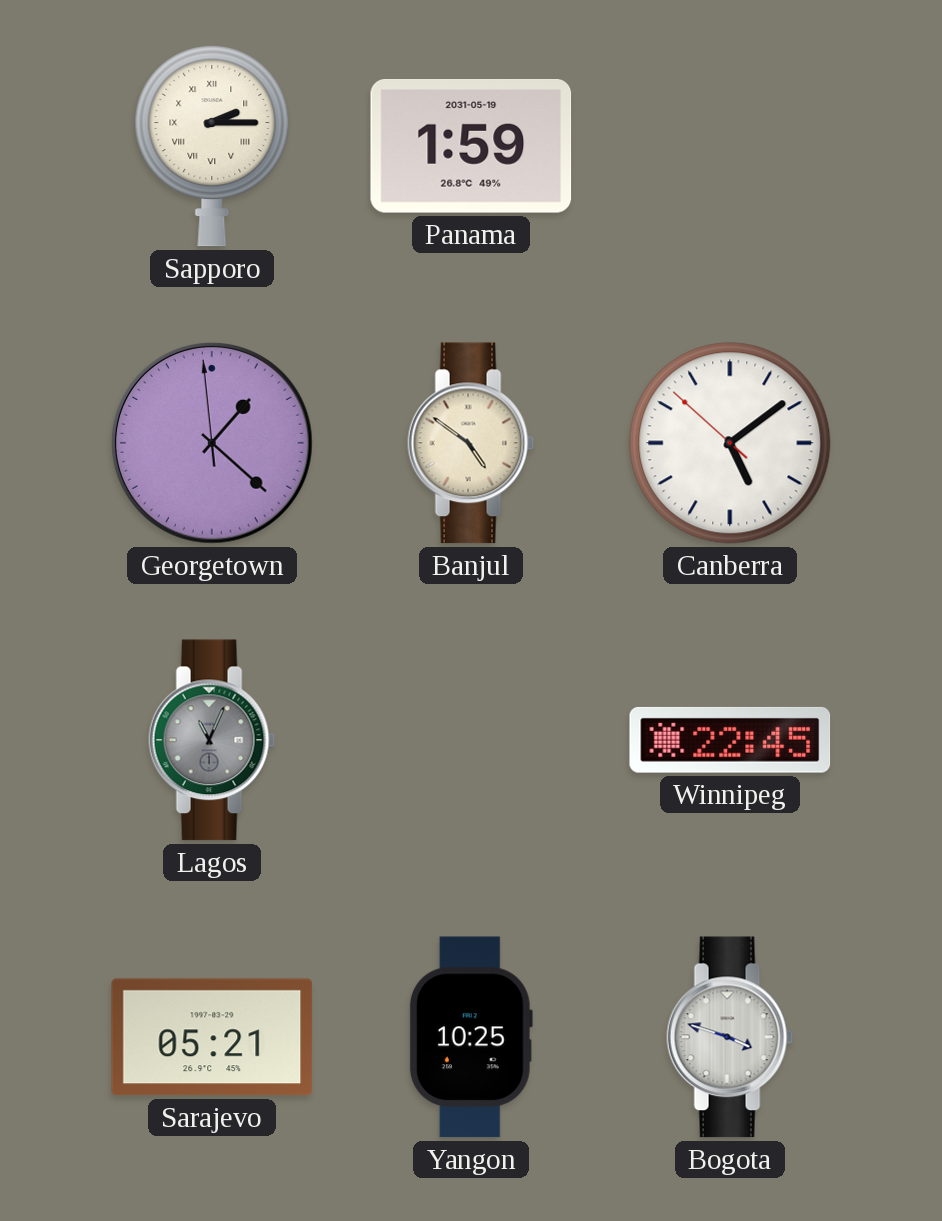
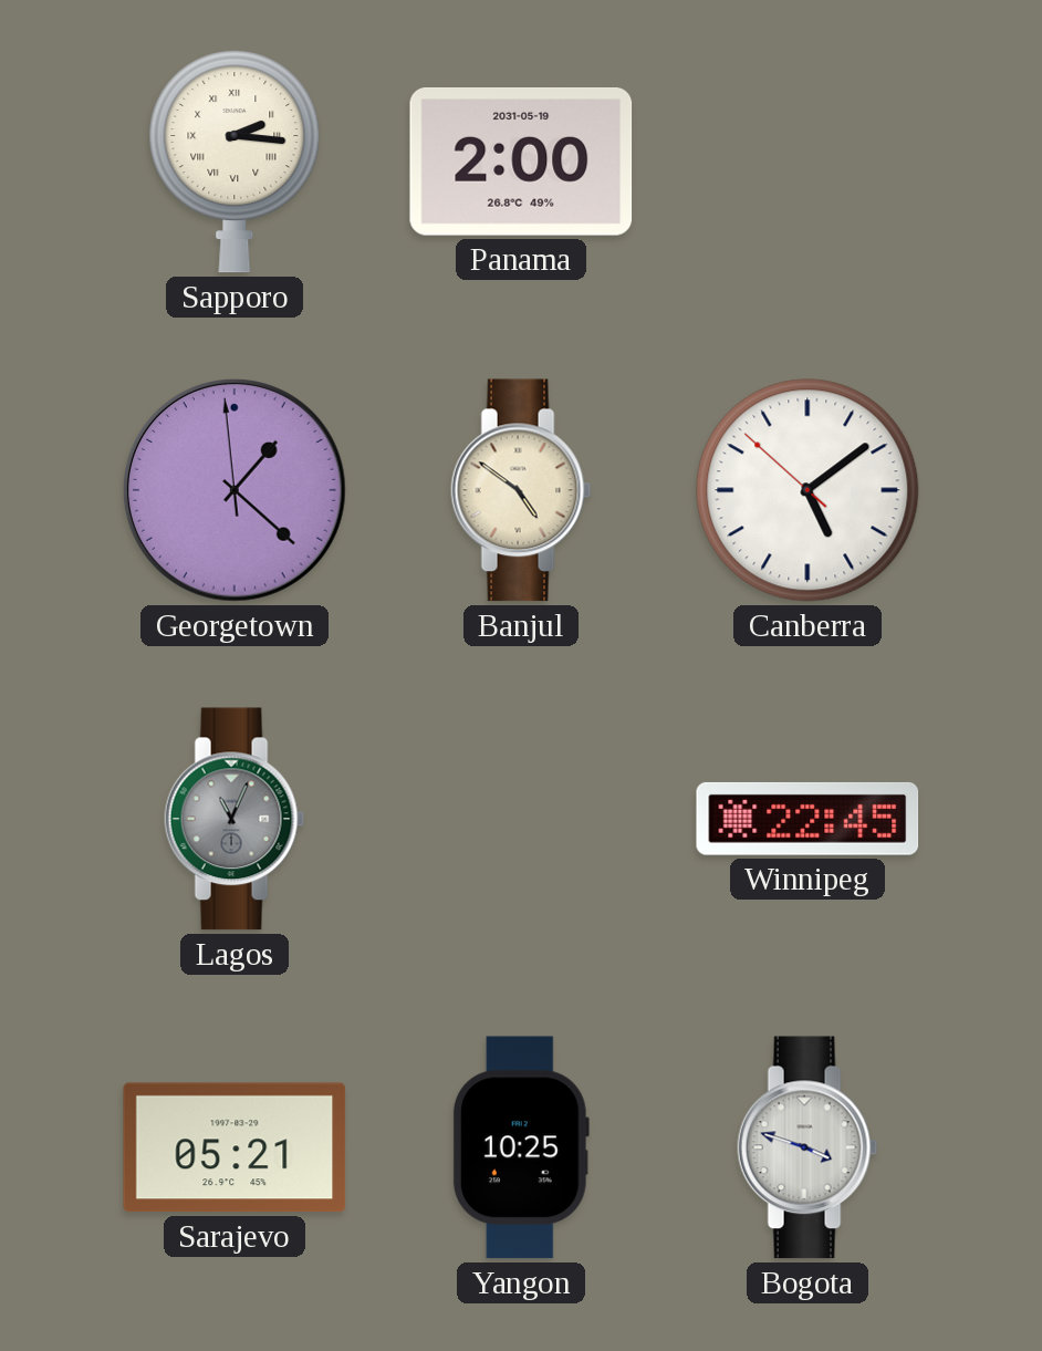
Sapporo: 2:15 -> 2:16 (235, 163)
Panama: 1:59 -> 2:00 (521, 163)
